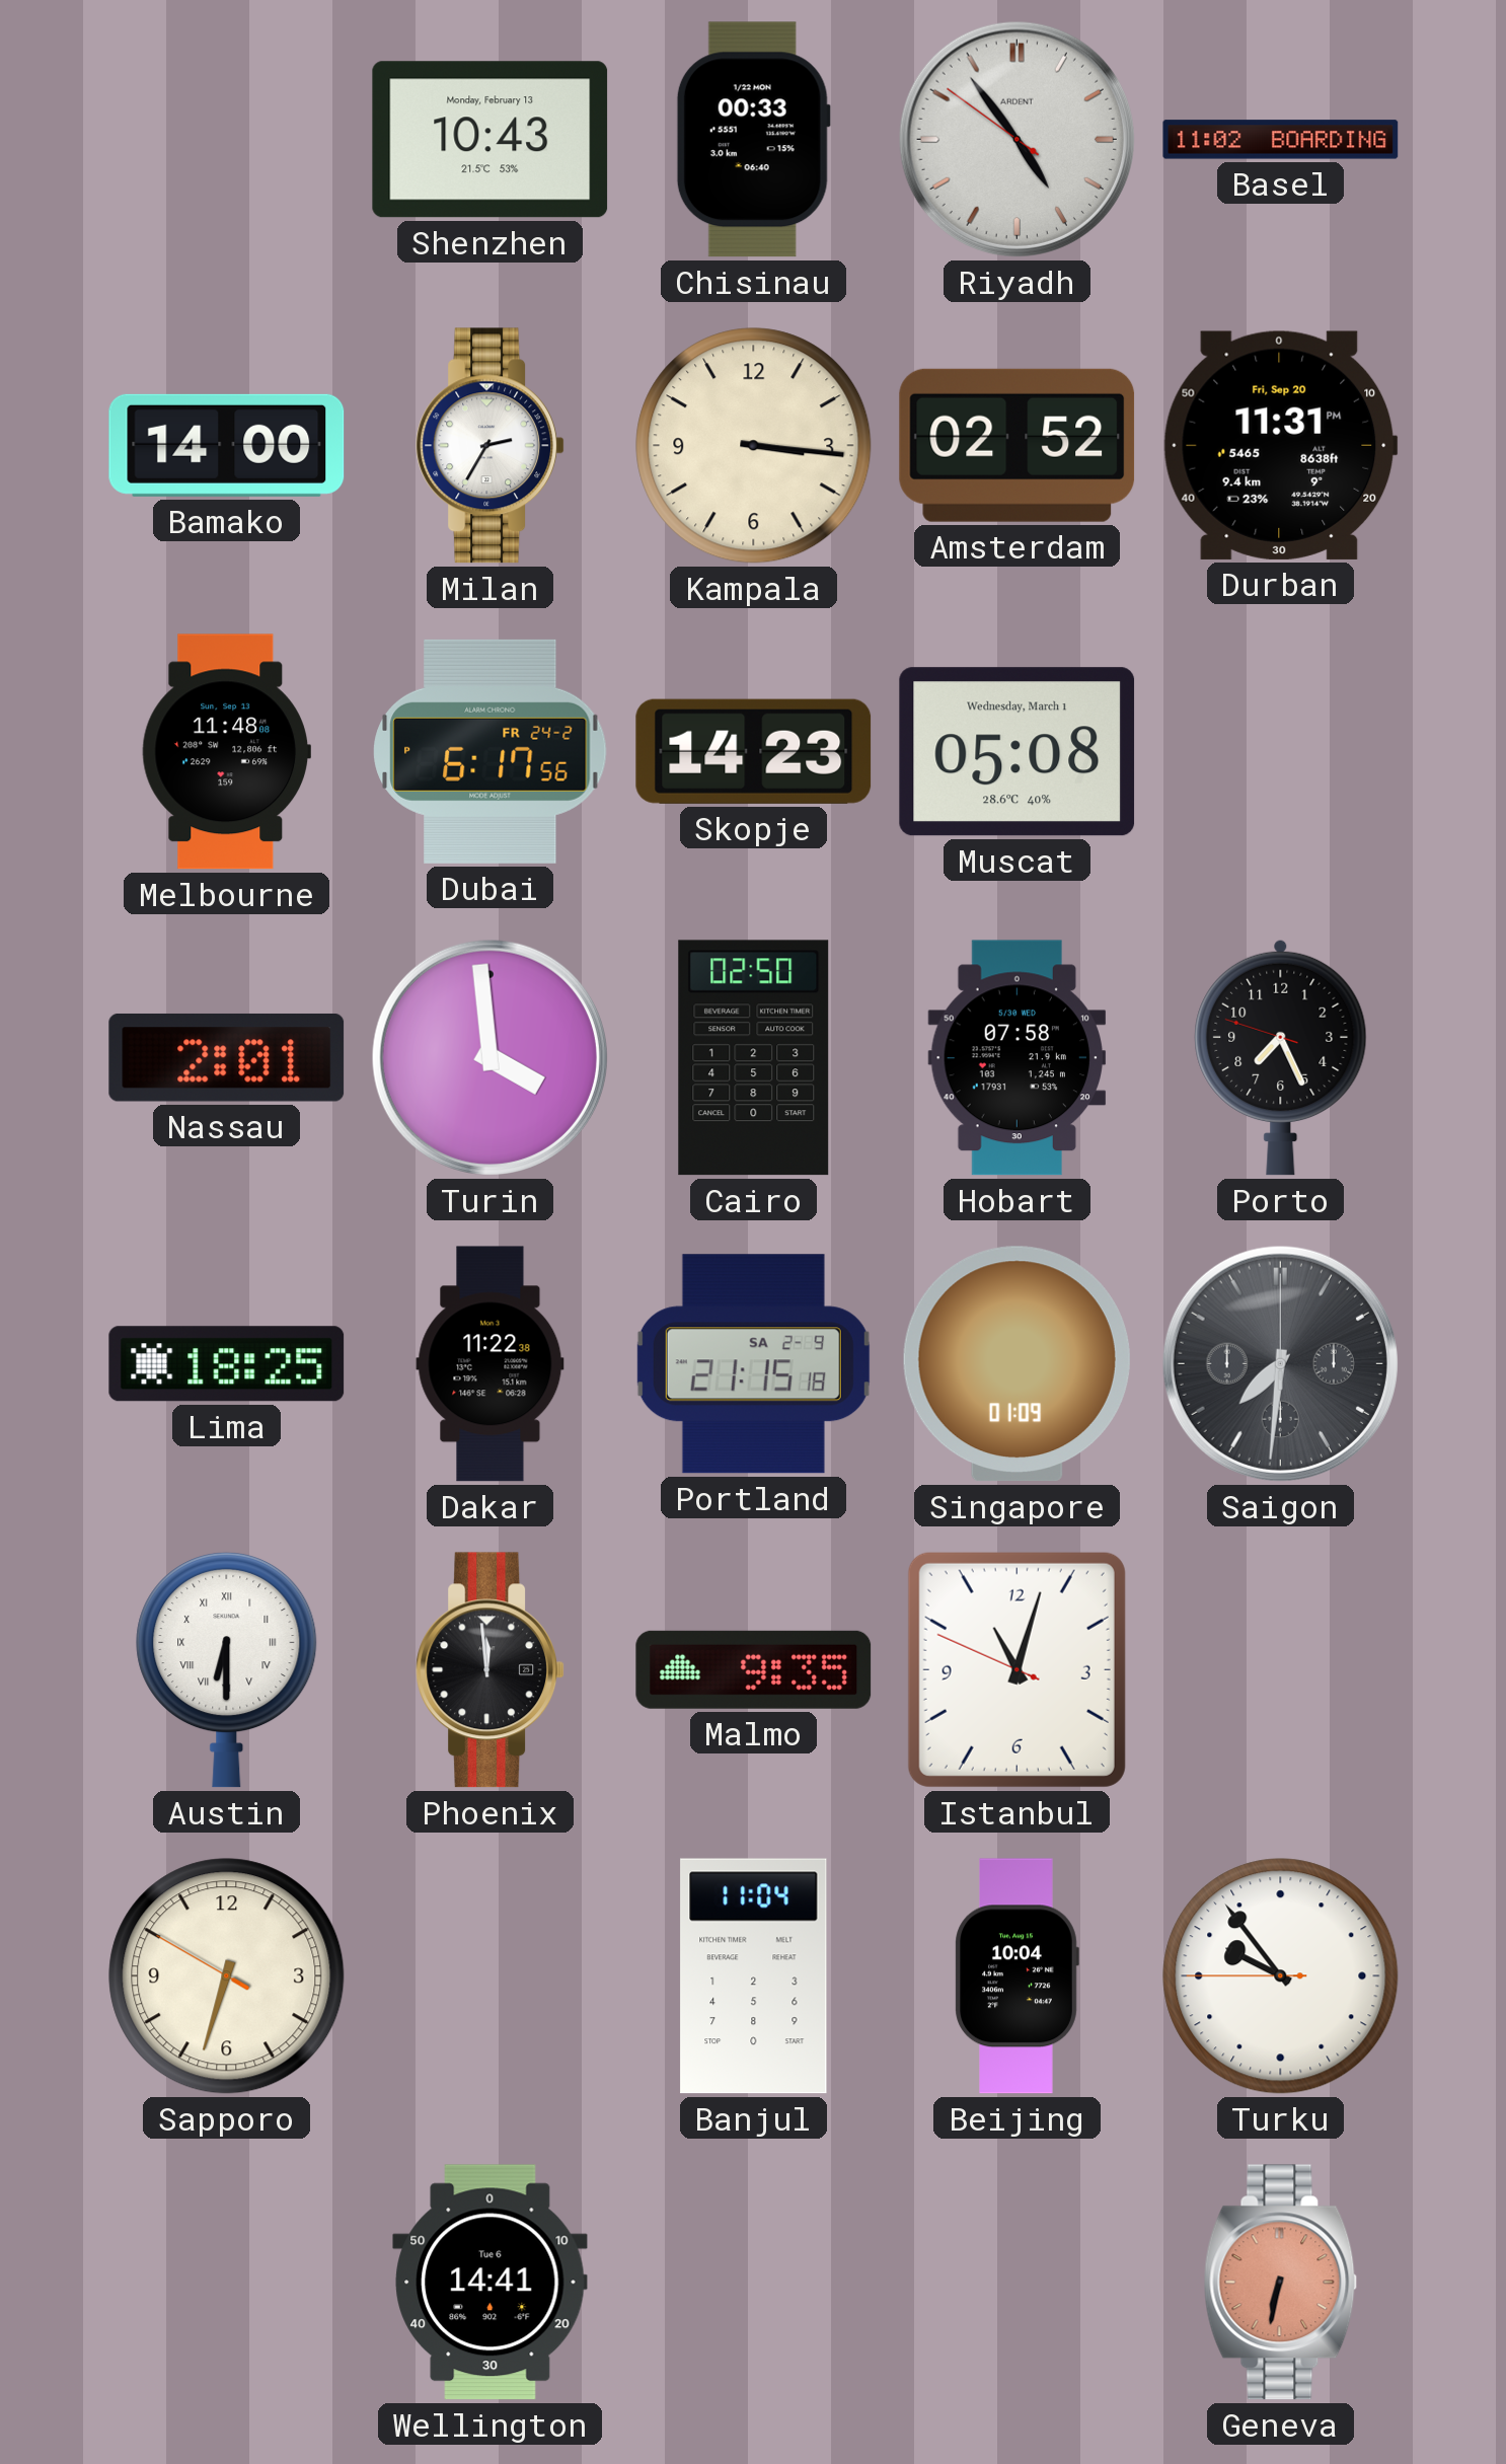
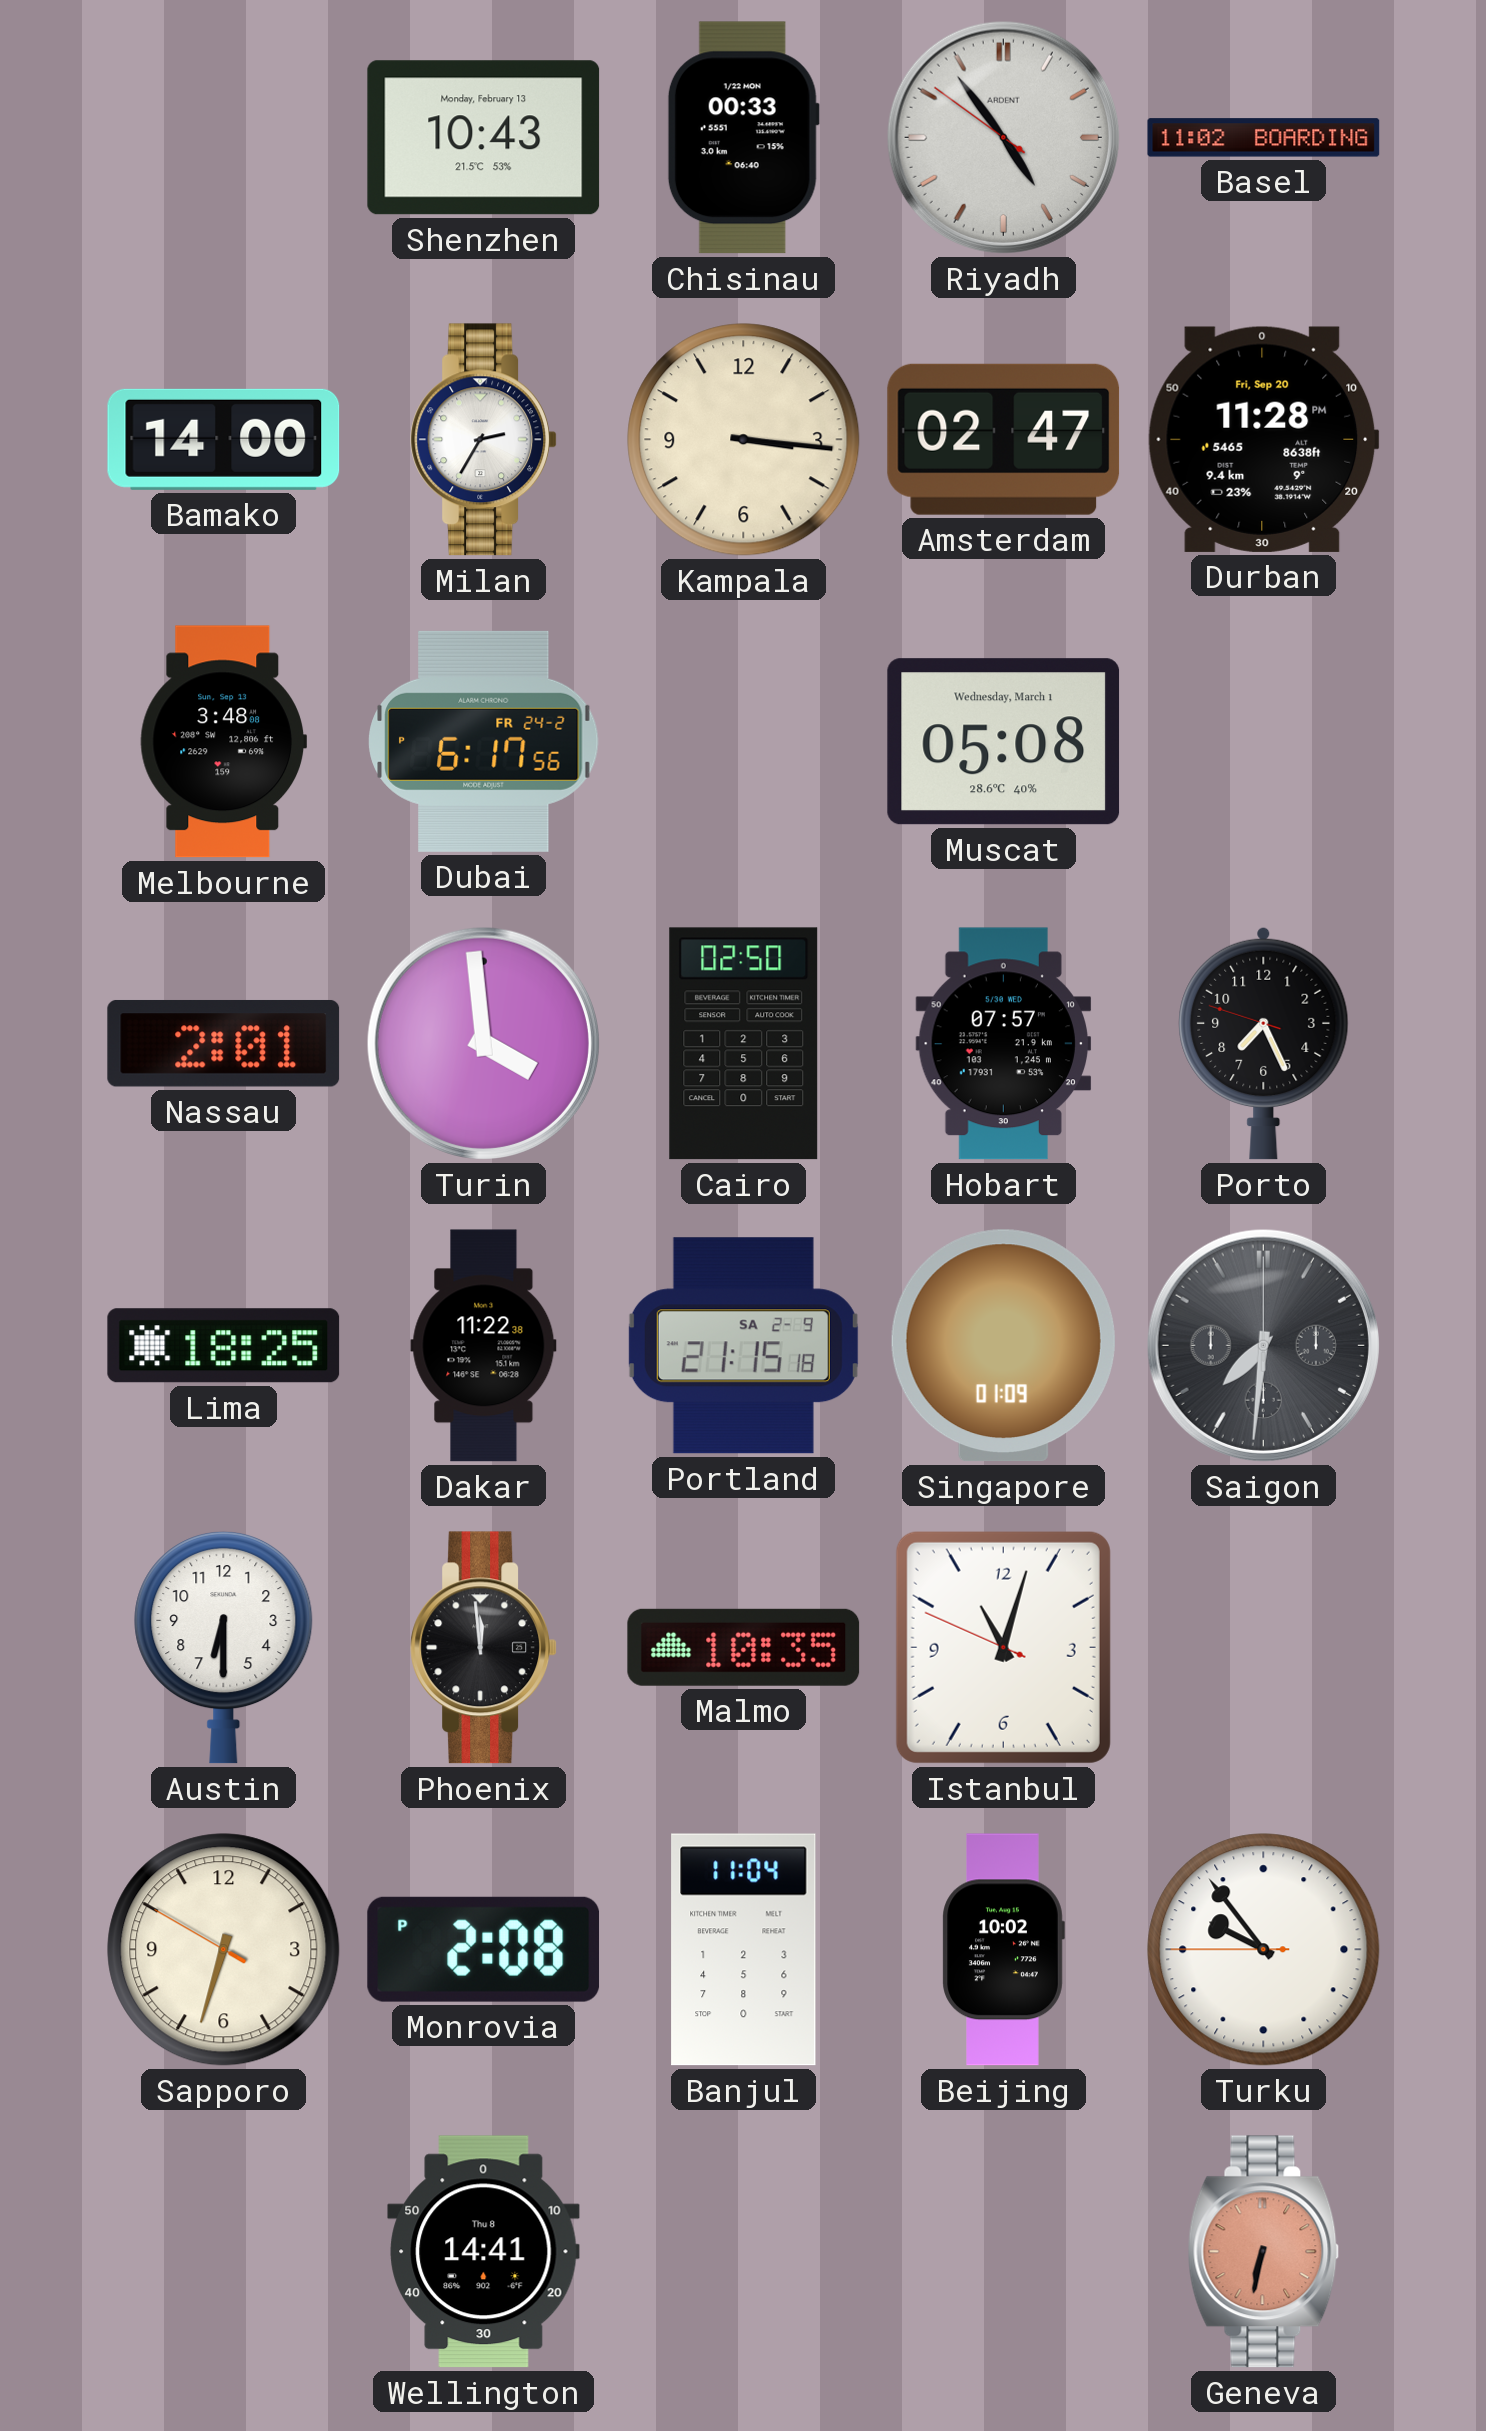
Amsterdam: 02:52 -> 02:47 (1004, 439)
Durban: 11:31 -> 11:28 (1263, 439)
Melbourne: 11:48 -> 3:48 (223, 742)
Skopje: 14:23 -> none (754, 751)
Hobart: 07:58 -> 07:57 (1004, 1044)
Austin numerals: Roman -> Arabic (224, 1647)
Malmo: 9:35 -> 10:35 (744, 1647)
Monrovia: none -> 2:08 (484, 1949)
Beijing: 10:04 -> 10:02 (1003, 1950)
Wellington date: Tue 6 -> Thu 8 (484, 2252)
